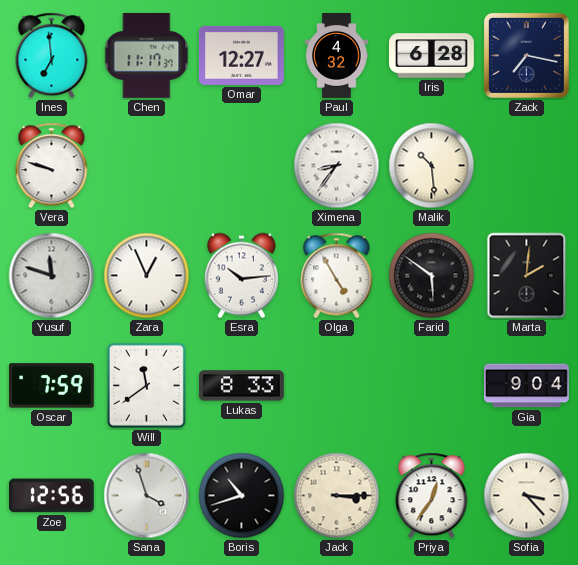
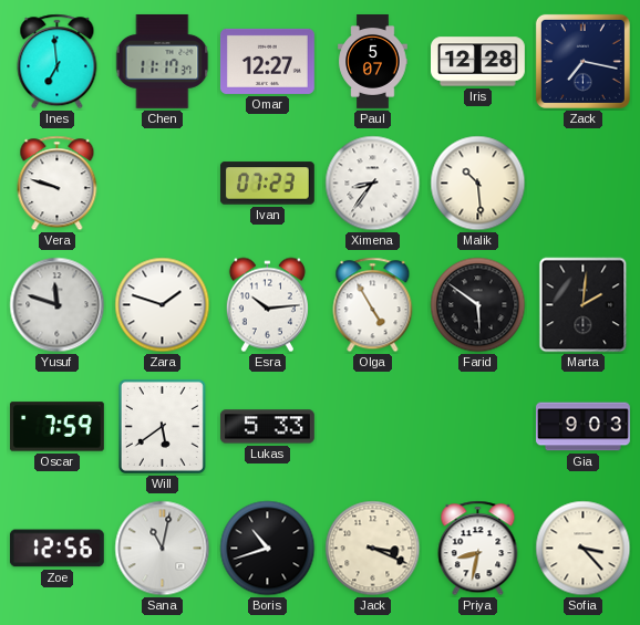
Paul: 4:32 -> 5:07 (373, 62)
Iris: 6:28 -> 12:28 (478, 62)
Ivan: none -> 07:23 (267, 184)
Zara: 12:56 -> 1:48 (163, 305)
Will: 11:39 -> 5:39 (162, 426)
Lukas: 8:33 -> 5:33 (268, 427)
Gia: 9:04 -> 9:03 (584, 427)
Sana: 3:57 -> 11:02 (163, 549)
Jack: 3:15 -> 3:19 (373, 549)
Priya: 12:36 -> 8:32 (478, 549)
